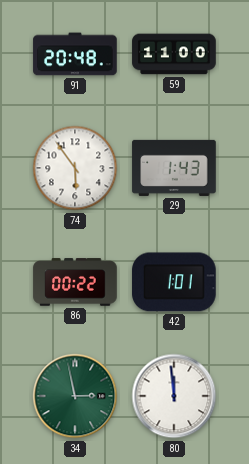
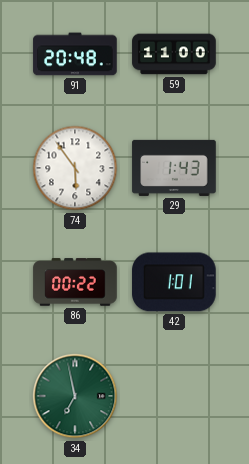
34: 2:58 -> 6:58 (75, 396)
80: 11:59 -> none (174, 396)
